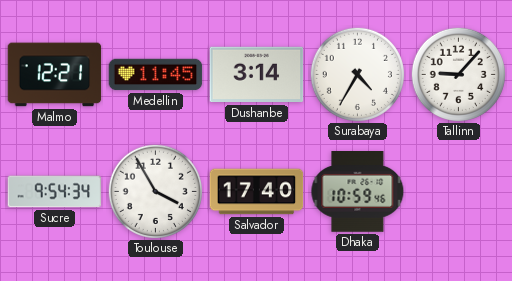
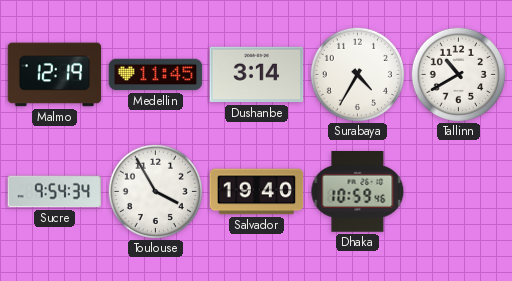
Malmo: 12:21 -> 12:19 (55, 75)
Tallinn: 9:07 -> 10:40 (458, 74)
Salvador: 17:40 -> 19:40 (257, 192)
